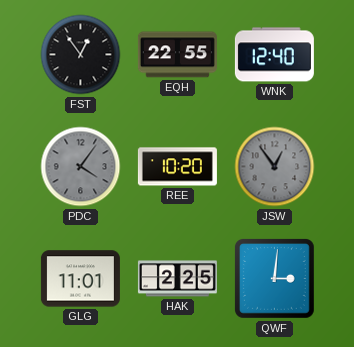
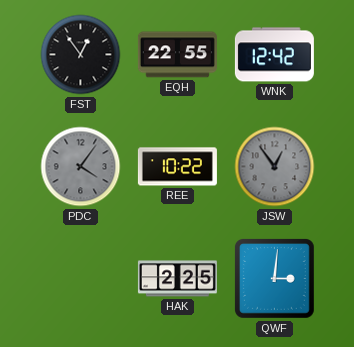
WNK: 12:40 -> 12:42 (274, 55)
REE: 10:20 -> 10:22 (177, 167)
GLG: 11:01 -> none (80, 279)
